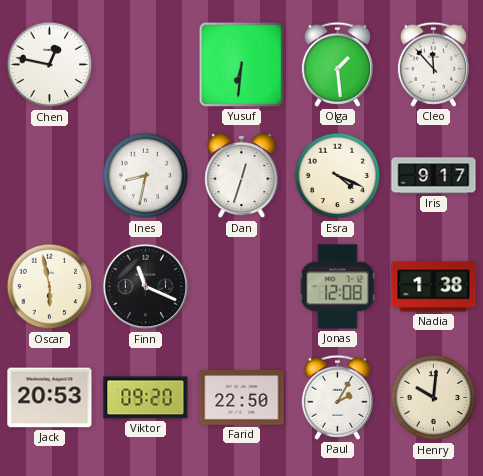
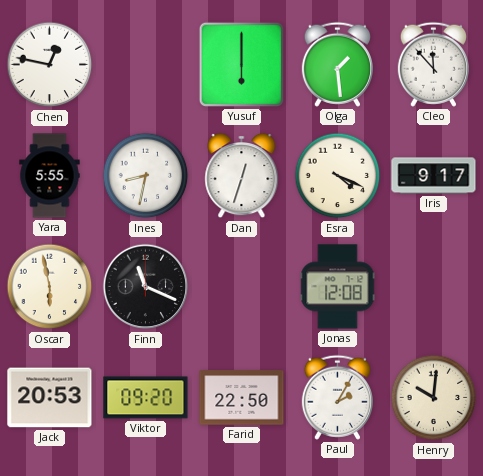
Yusuf: 6:31 -> 6:00 (241, 64)
Yara: none -> 5:55 (50, 176)
Nadia: 1:38 -> none (434, 287)
